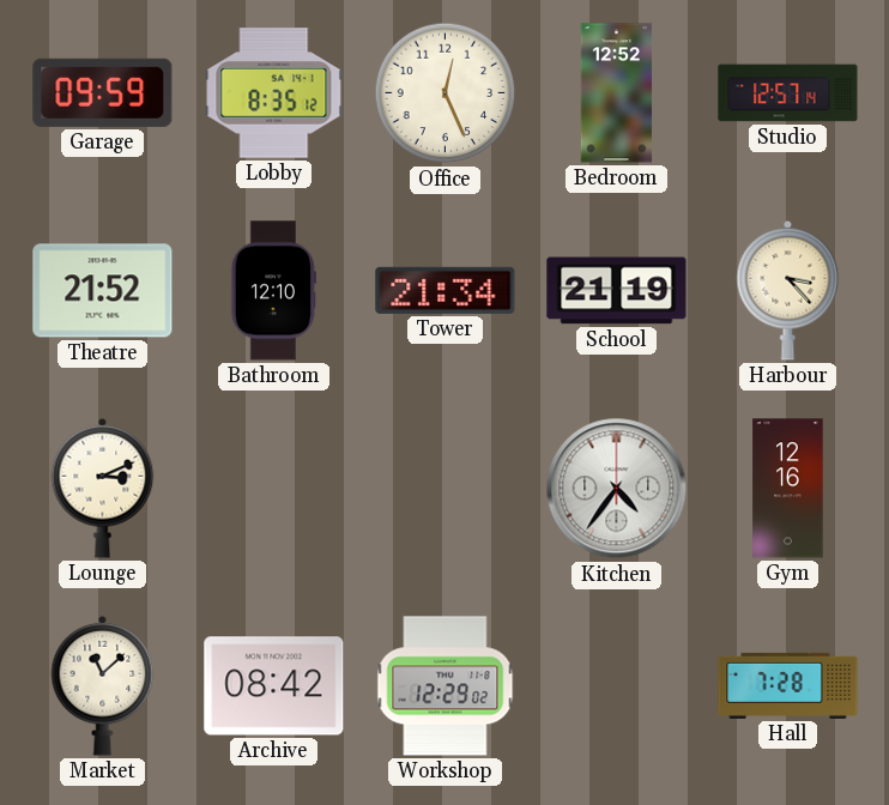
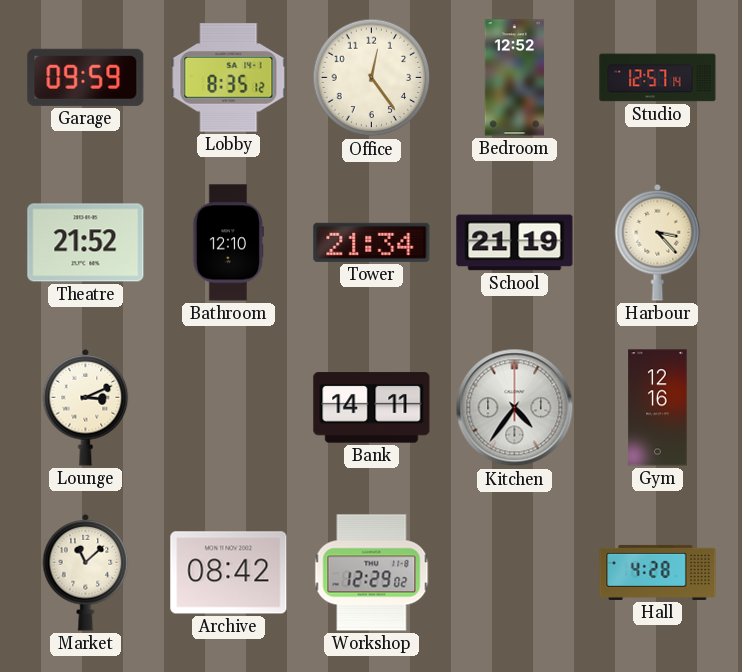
Office: 12:26 -> 12:24 (372, 78)
Bank: none -> 14:11 (372, 408)
Hall: 7:28 -> 4:28 (658, 572)
